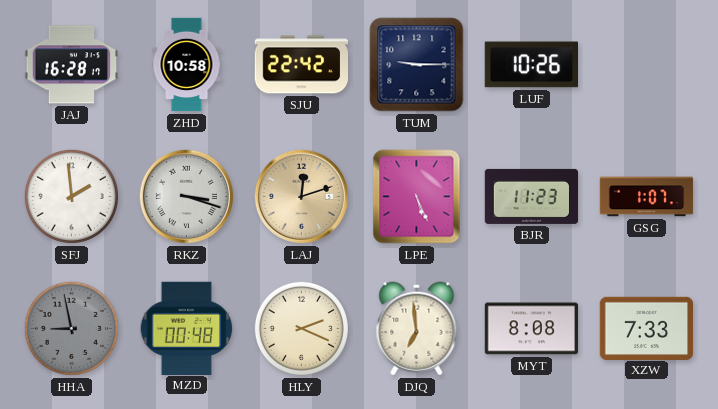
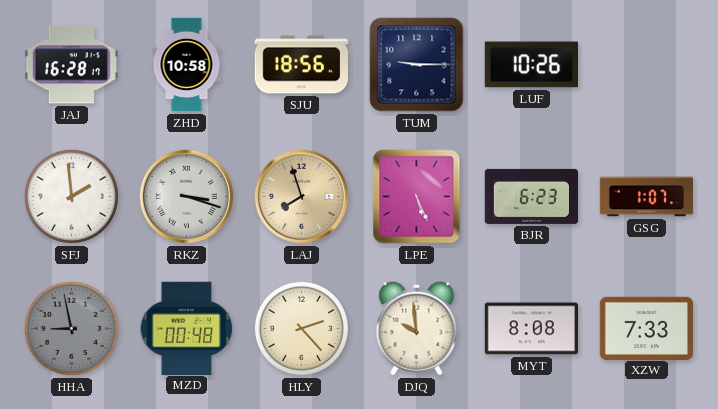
SJU: 22:42 -> 18:56 (302, 65)
LAJ: 12:12 -> 7:57 (301, 196)
BJR: 11:23 -> 6:23 (532, 196)
HLY: 2:19 -> 2:23 (301, 328)
DJQ: 6:59 -> 9:59 (417, 329)
